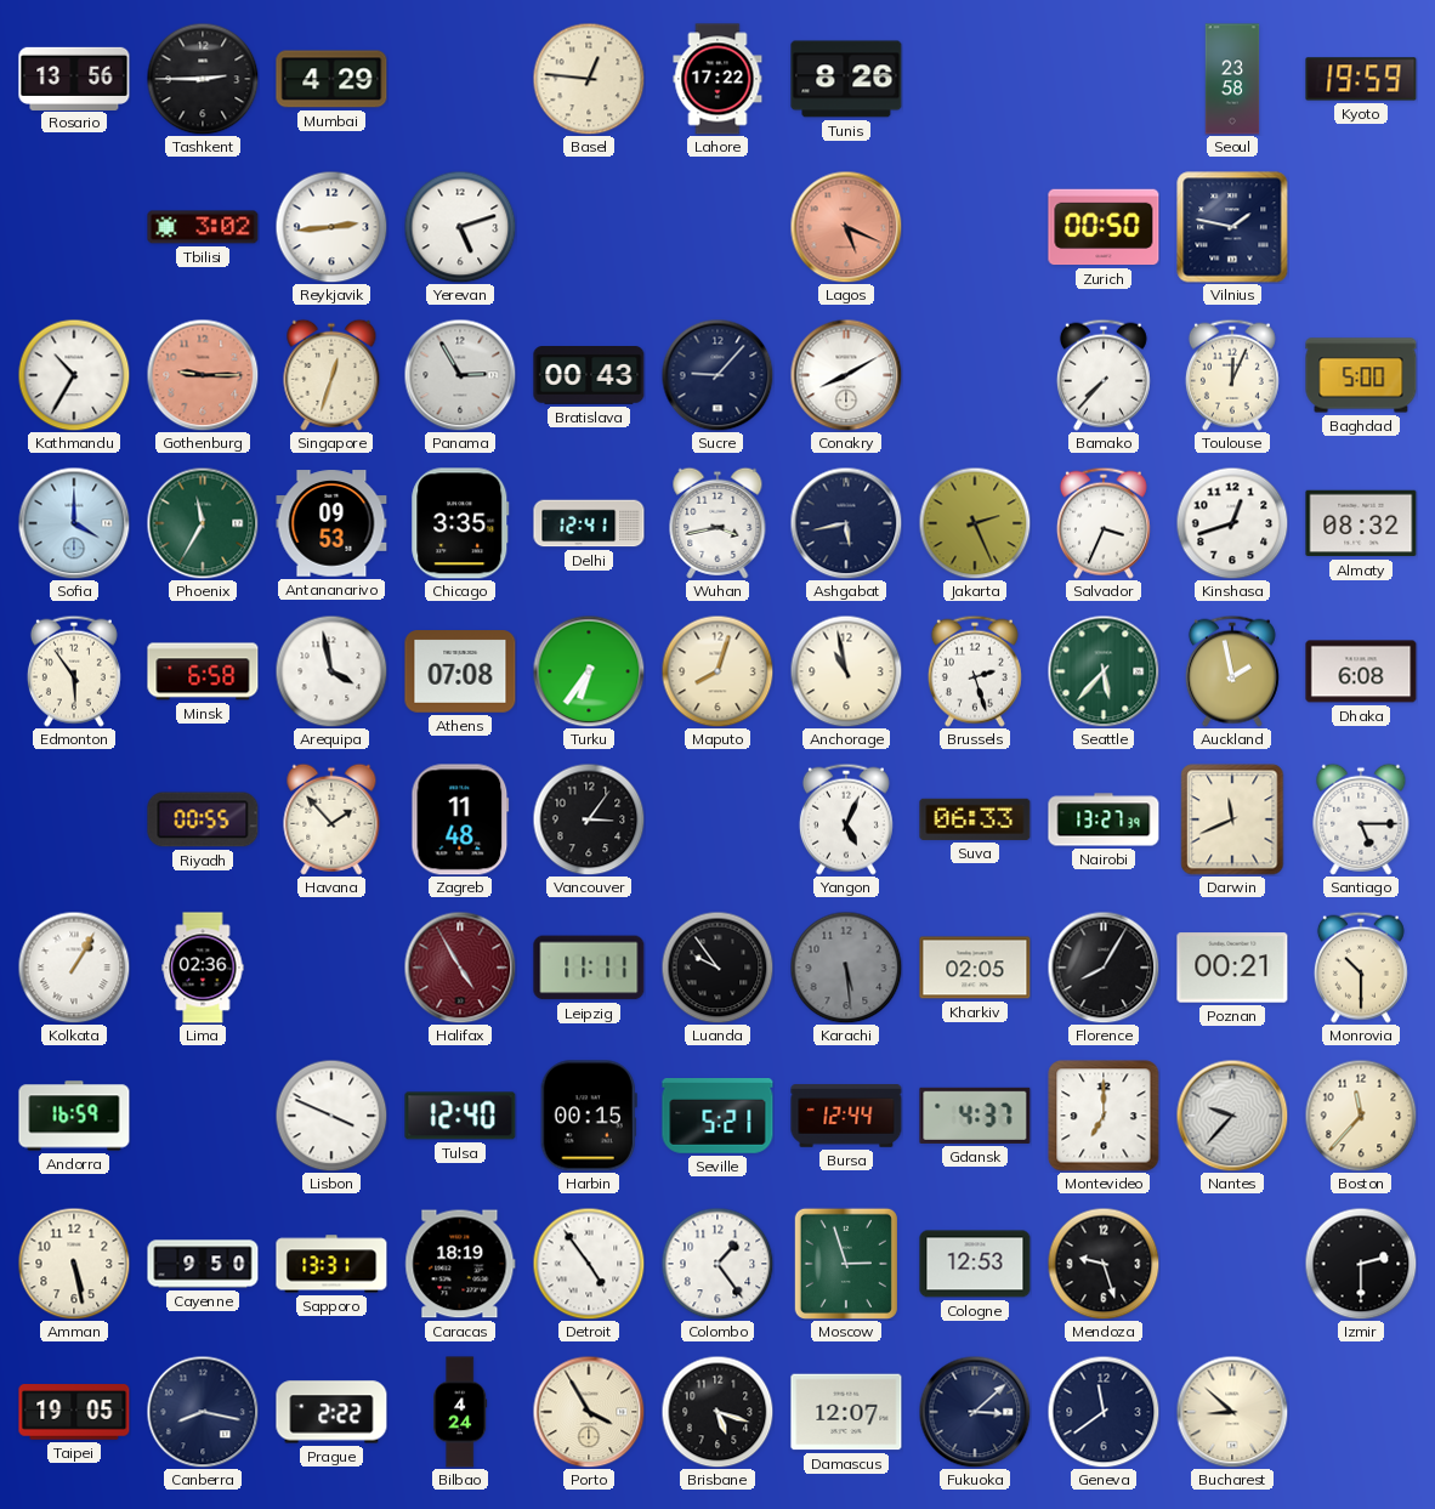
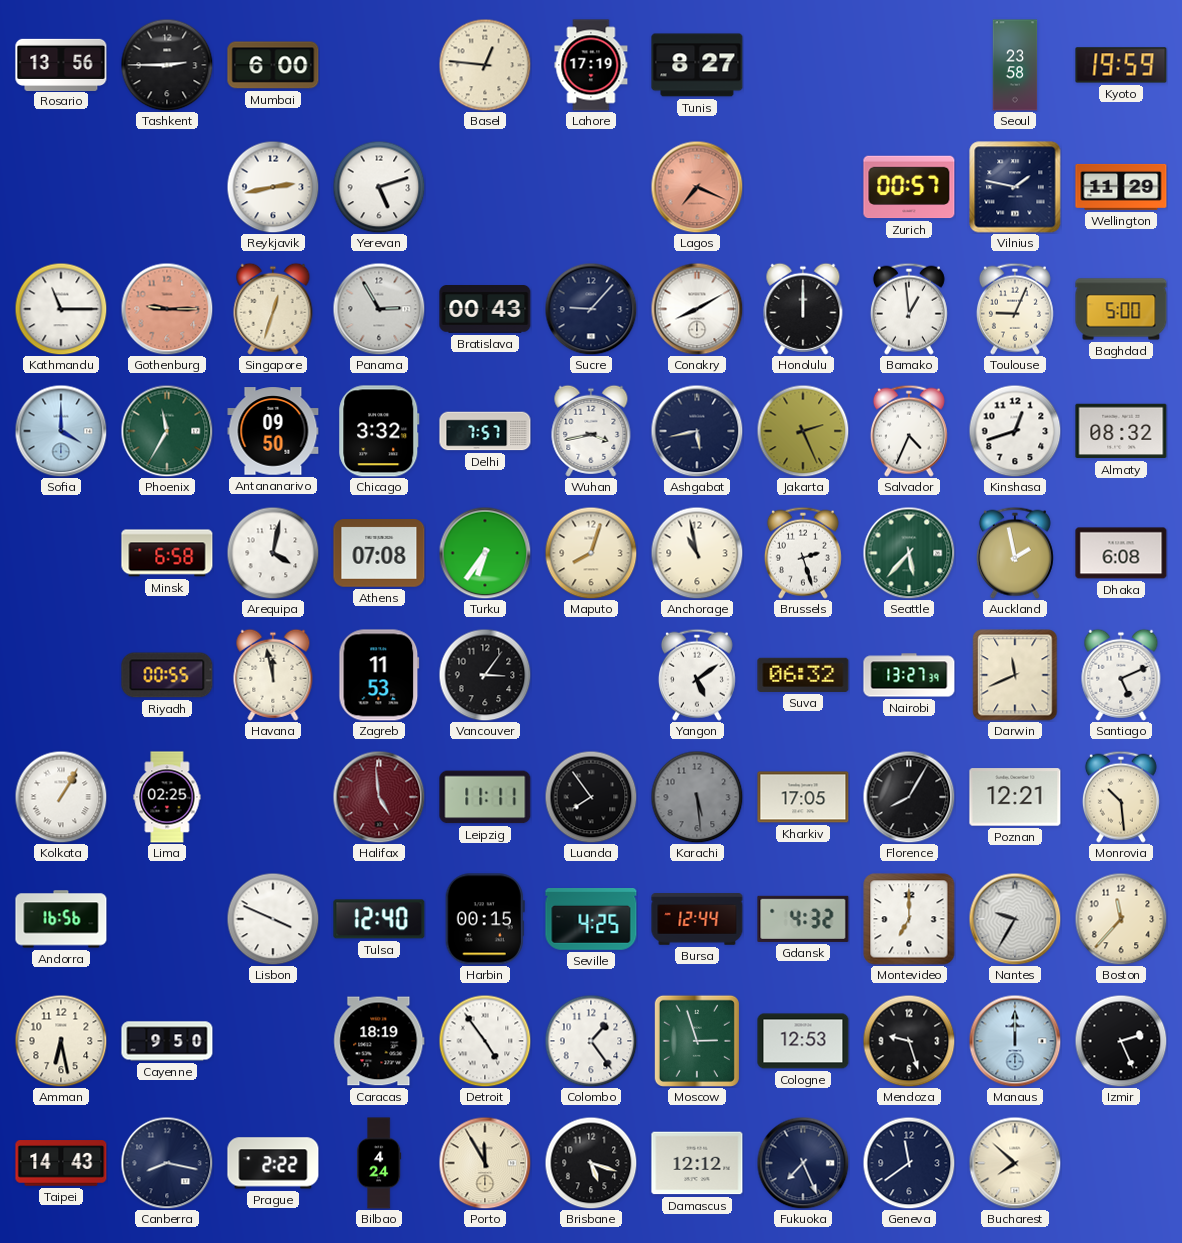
Mumbai: 4:29 -> 6:00 (273, 65)
Lahore: 17:22 -> 17:19 (591, 65)
Tunis: 8:26 -> 8:27 (697, 65)
Tbilisi: 3:02 -> none (203, 227)
Reykjavik: 2:44 -> 2:43 (273, 187)
Lagos: 5:19 -> 7:19 (697, 187)
Zurich: 00:50 -> 00:57 (909, 187)
Wellington: none -> 11:29 (1121, 187)
Kathmandu: 10:35 -> 11:15 (61, 309)
Honolulu: none -> 12:00 (803, 309)
Bamako: 7:37 -> 12:59 (909, 309)
Toulouse: 12:04 -> 9:04 (1015, 309)
Antananarivo: 09:53 -> 09:50 (273, 431)
Chicago: 3:35 -> 3:32 (379, 431)
Delhi: 12:41 -> 7:57 (485, 431)
Salvador: 3:34 -> 4:34 (909, 431)
Edmonton: 5:54 -> none (74, 671)
Arequipa: 3:58 -> 4:02 (273, 553)
Havana: 1:53 -> 11:58 (273, 675)
Zagreb: 11:48 -> 11:53 (379, 675)
Yangon: 5:04 -> 5:09 (697, 675)
Suva: 06:33 -> 06:32 (803, 675)
Santiago: 5:15 -> 5:11 (1121, 675)
Lima: 02:36 -> 02:25 (167, 797)
Halifax: 4:55 -> 4:59 (379, 797)
Luanda: 9:54 -> 7:54 (591, 797)
Kharkiv: 02:05 -> 17:05 (803, 797)
Poznan: 00:21 -> 12:21 (1015, 797)
Monrovia: 10:30 -> 10:29 (1121, 797)
Andorra: 16:59 -> 16:56 (61, 919)
Seville: 5:21 -> 4:25 (591, 919)
Gdansk: 4:37 -> 4:32 (803, 919)
Nantes: 9:37 -> 9:35 (1015, 919)
Amman: 5:28 -> 6:28 (61, 1041)
Sapporo: 13:31 -> none (331, 1264)
Manaus: none -> 12:00 (1015, 1041)
Izmir: 2:30 -> 2:26 (1121, 1041)
Taipei: 19:05 -> 14:43 (61, 1163)
Porto: 3:55 -> 11:55 (485, 1163)
Damascus: 12:07 -> 12:12 (697, 1163)
Fukuoka: 3:08 -> 7:26 (803, 1163)
Bucharest: 8:52 -> 7:52 (1015, 1163)
